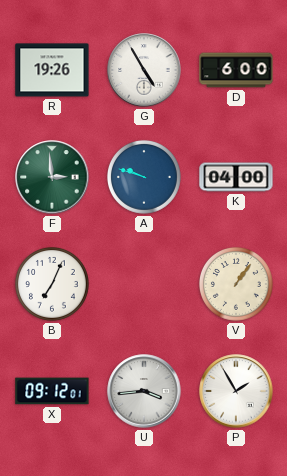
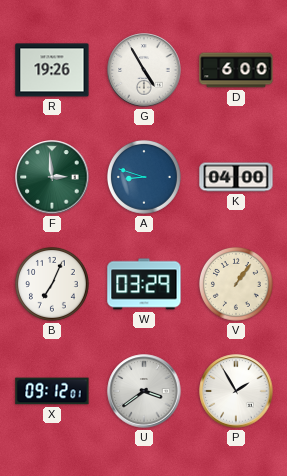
A: 9:48 -> 8:48 (144, 177)
W: none -> 03:29 (144, 284)
U: 3:44 -> 3:39 (144, 391)
